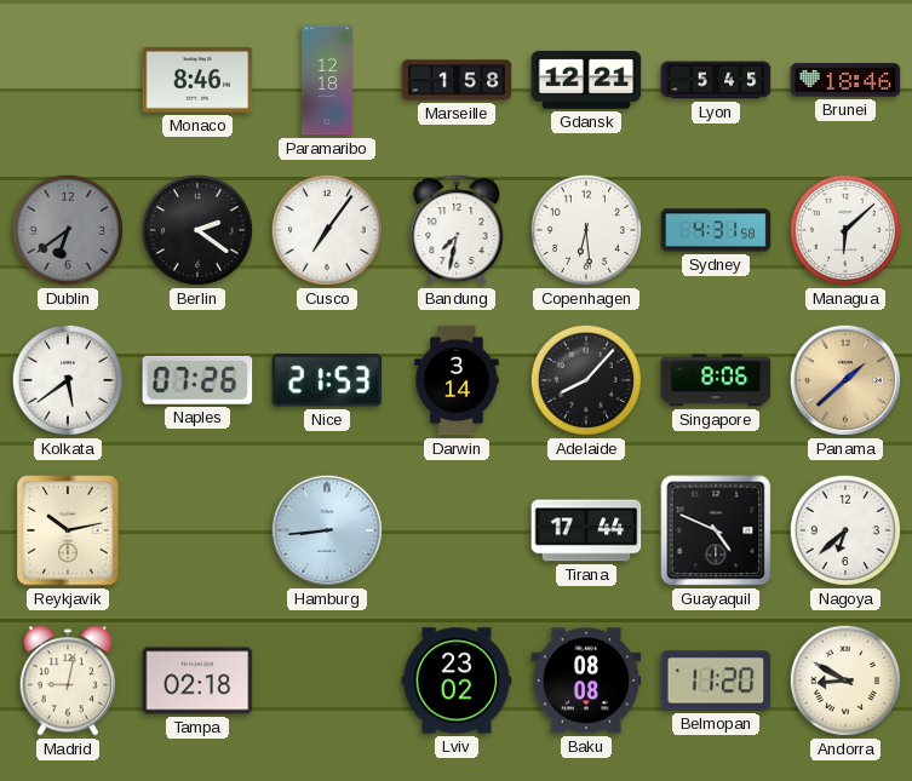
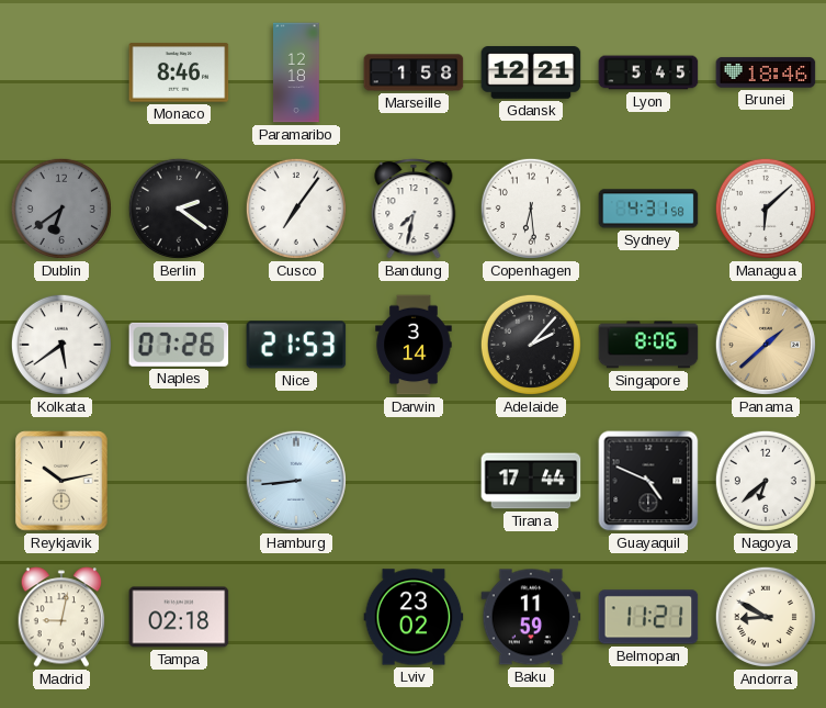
Adelaide: 8:07 -> 2:07 (531, 345)
Baku: 08:08 -> 11:59 (531, 617)
Belmopan: 11:20 -> 11:21 (648, 617)
